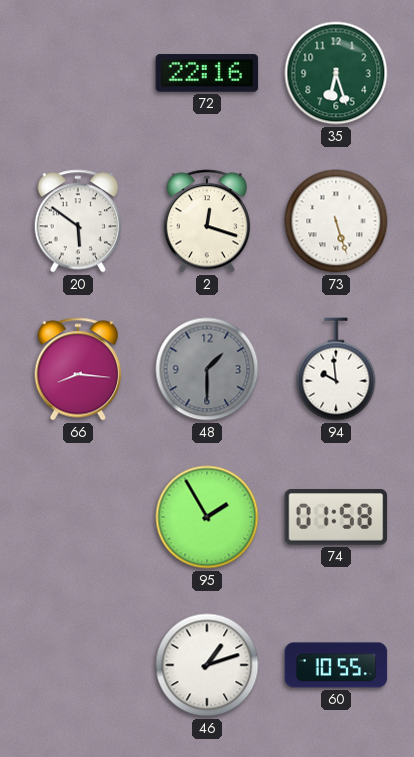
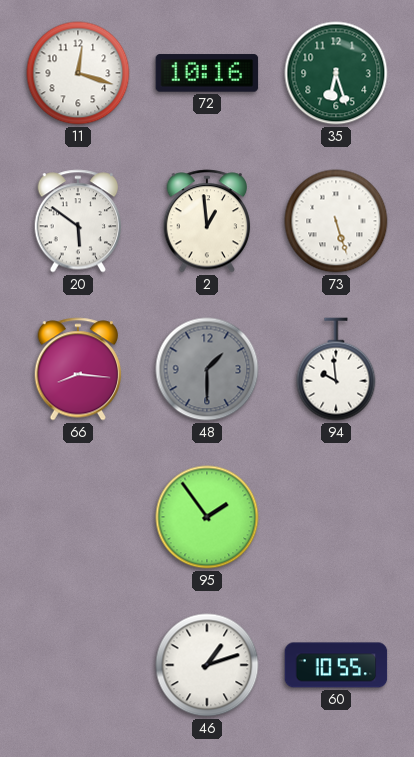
11: none -> 12:18 (78, 73)
72: 22:16 -> 10:16 (207, 73)
2: 12:18 -> 12:59 (207, 221)
95: 1:55 -> 1:54 (207, 517)
74: 01:58 -> none (336, 517)
